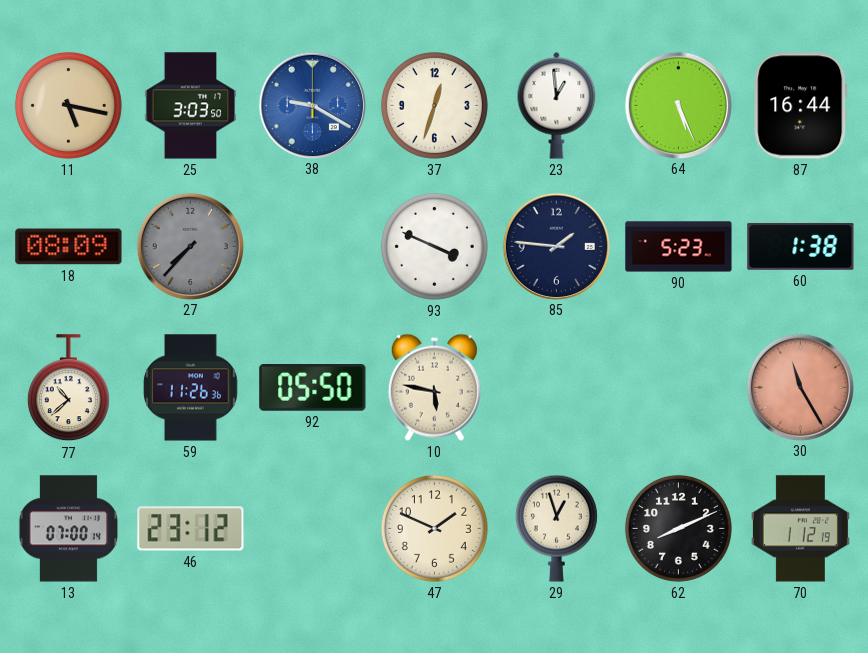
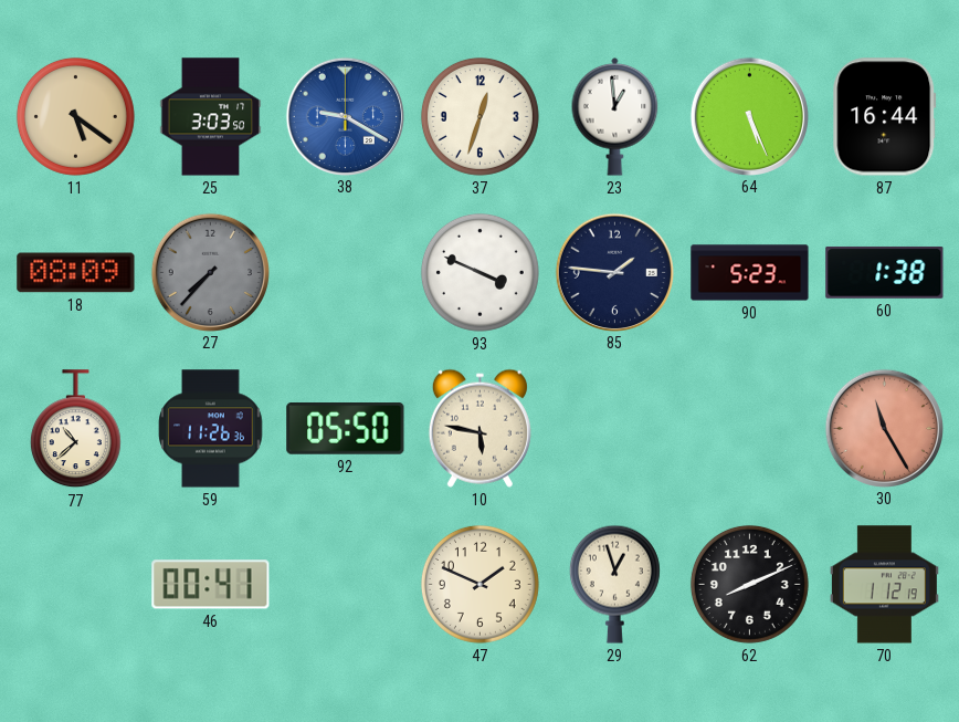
11: 5:17 -> 5:21 (75, 116)
13: 07:00 -> none (68, 529)
46: 23:12 -> 00:41 (211, 585)
